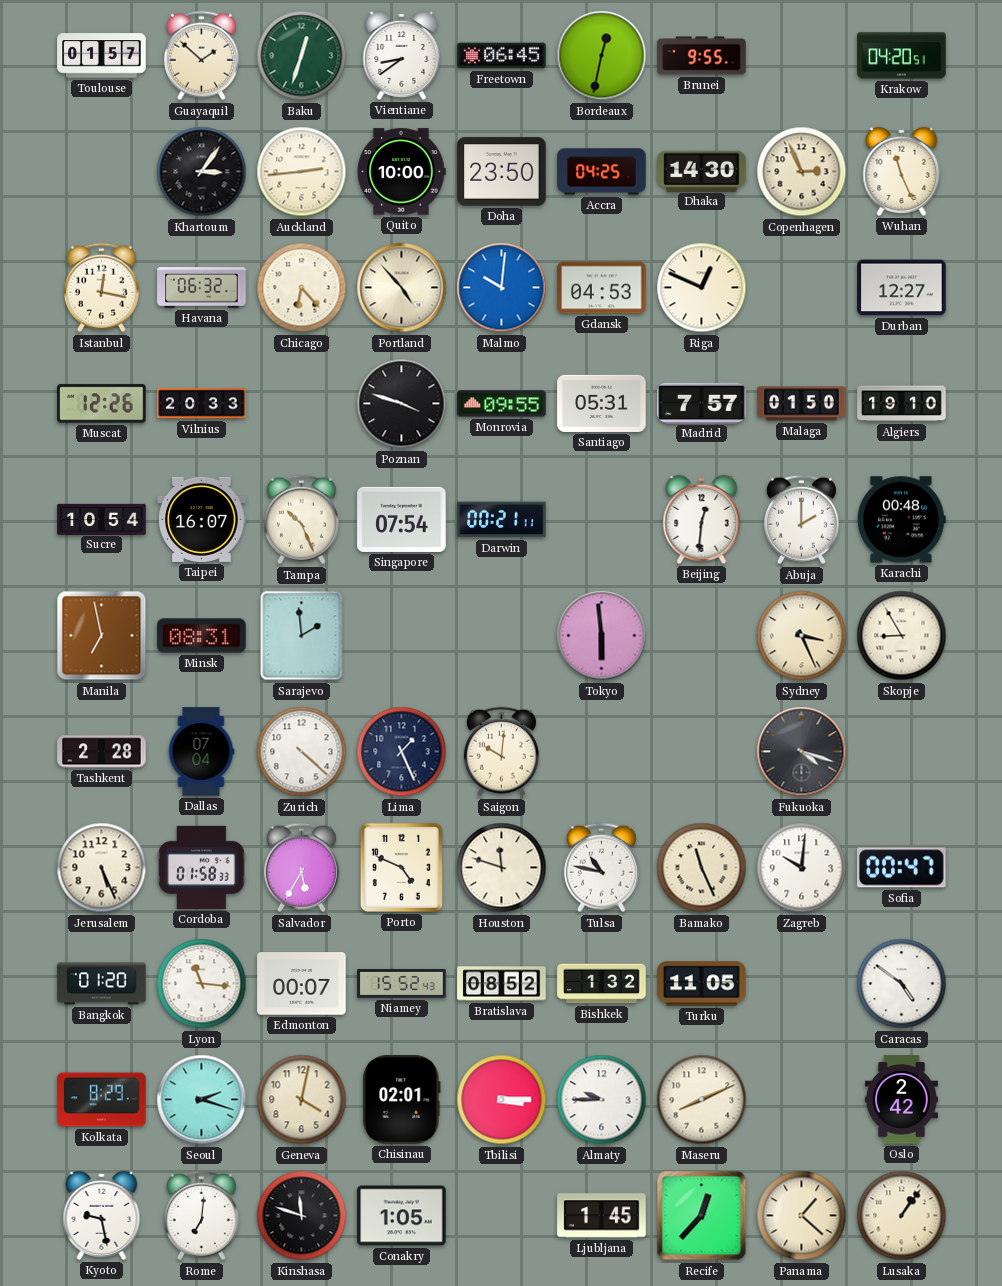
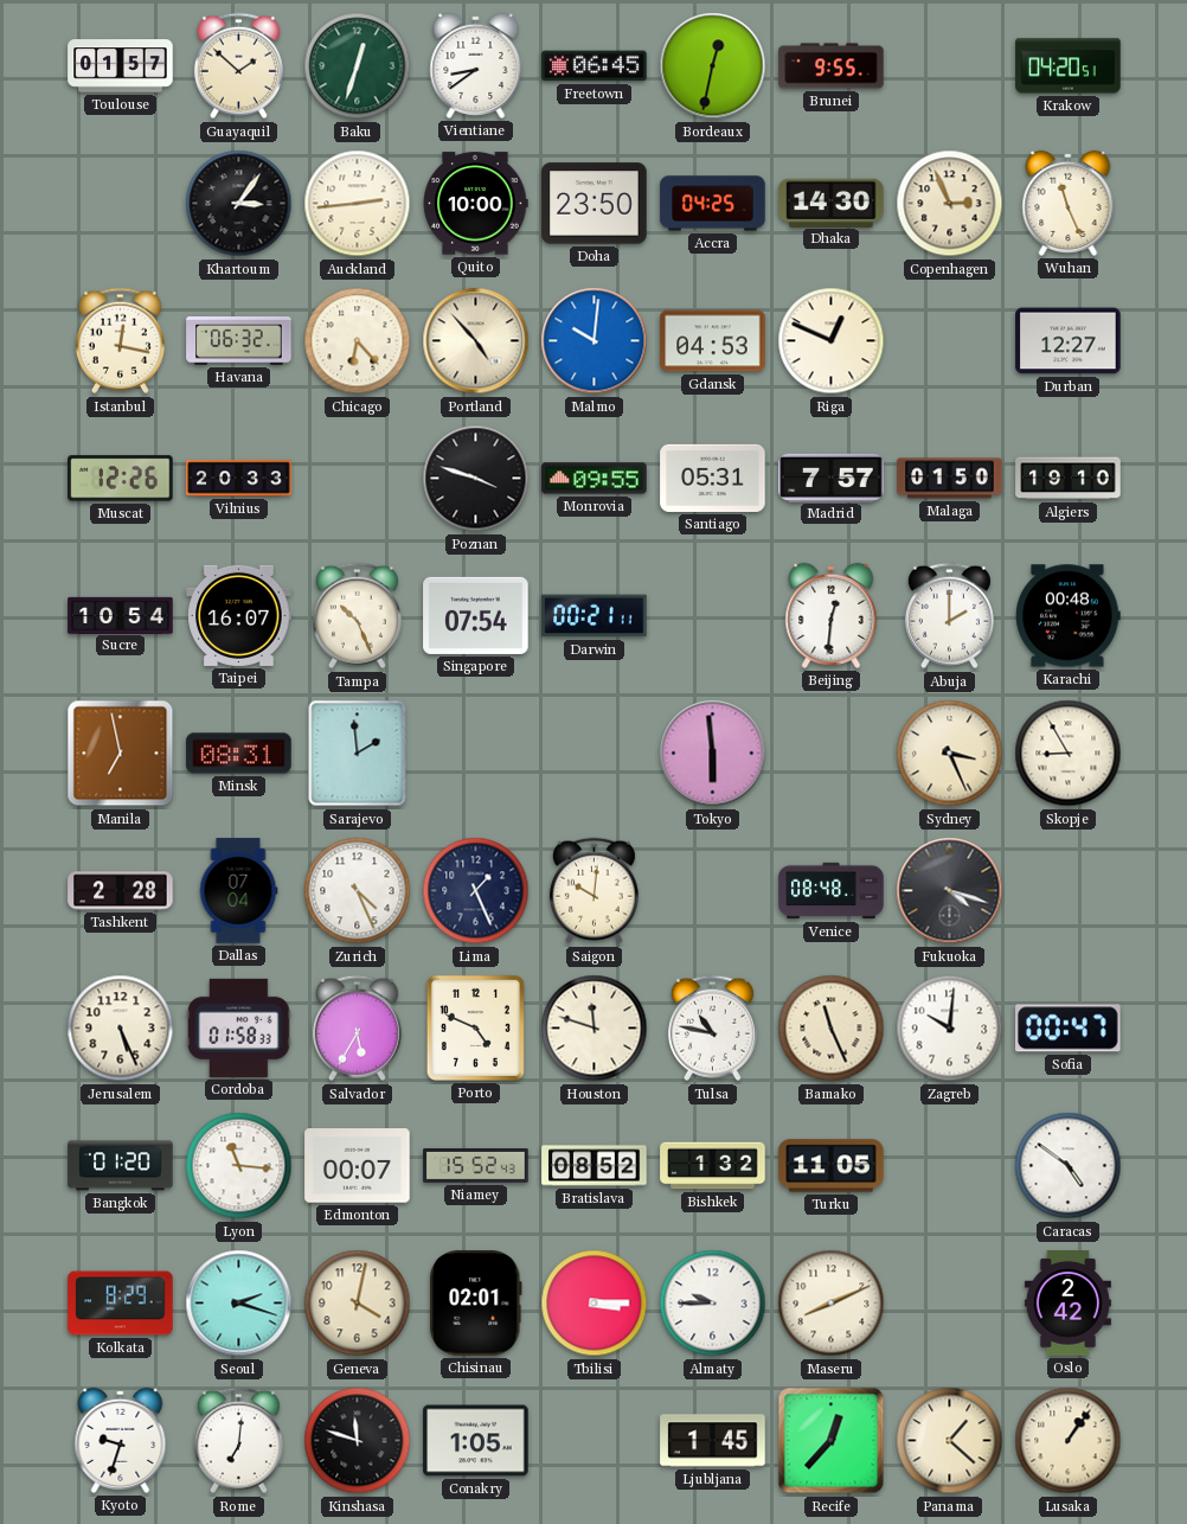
Zurich: 4:22 -> 4:26 (358, 891)
Venice: none -> 08:48 (832, 891)
Kyoto: 9:28 -> 9:33 (121, 1440)
